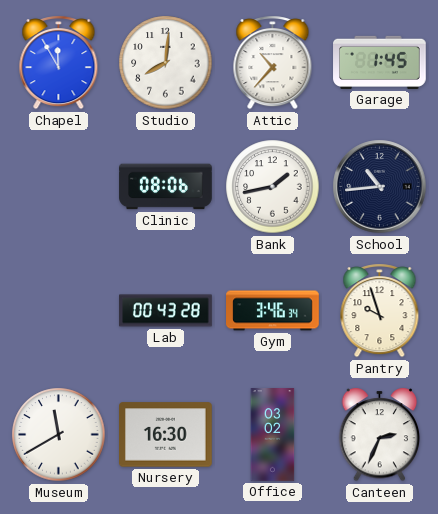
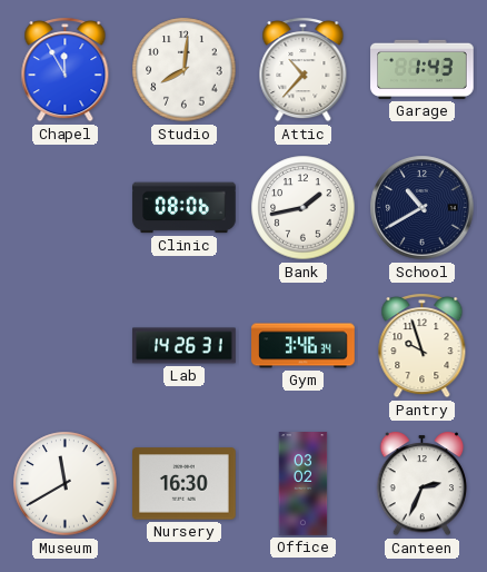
Garage: 1:45 -> 1:43 (423, 69)
School: 10:44 -> 10:40 (423, 208)
Lab: 00:43 -> 14:26 (185, 346)
